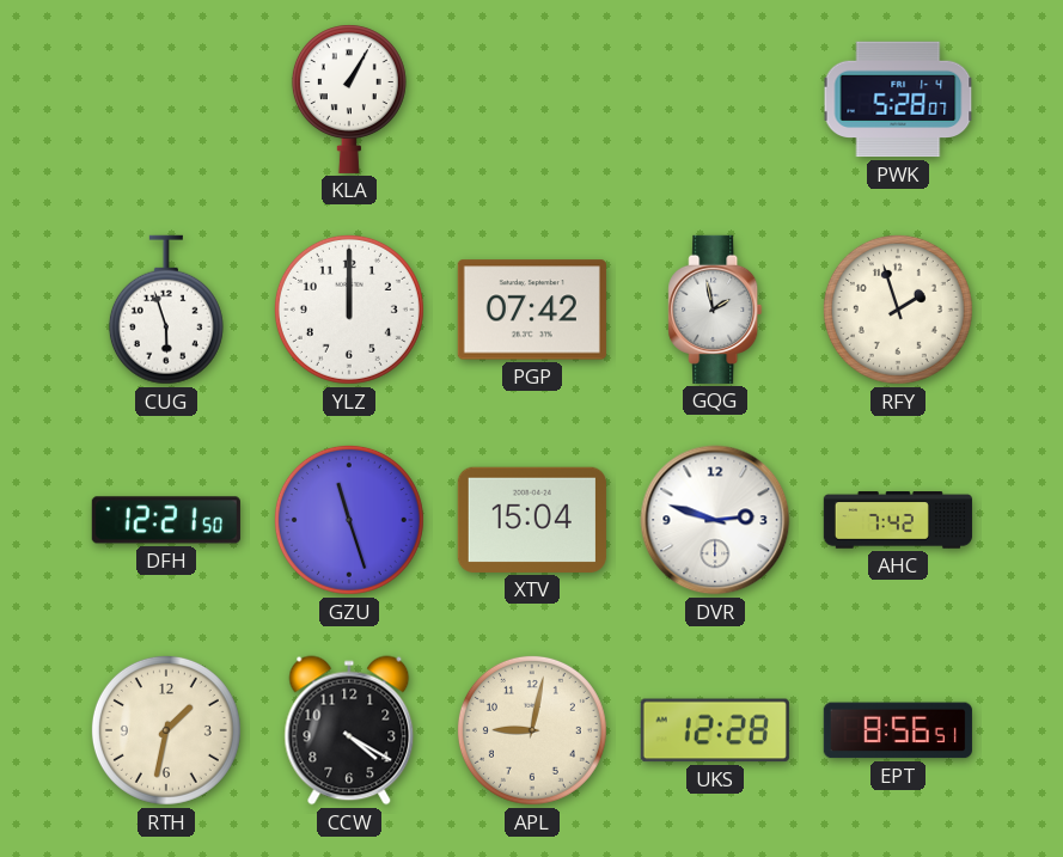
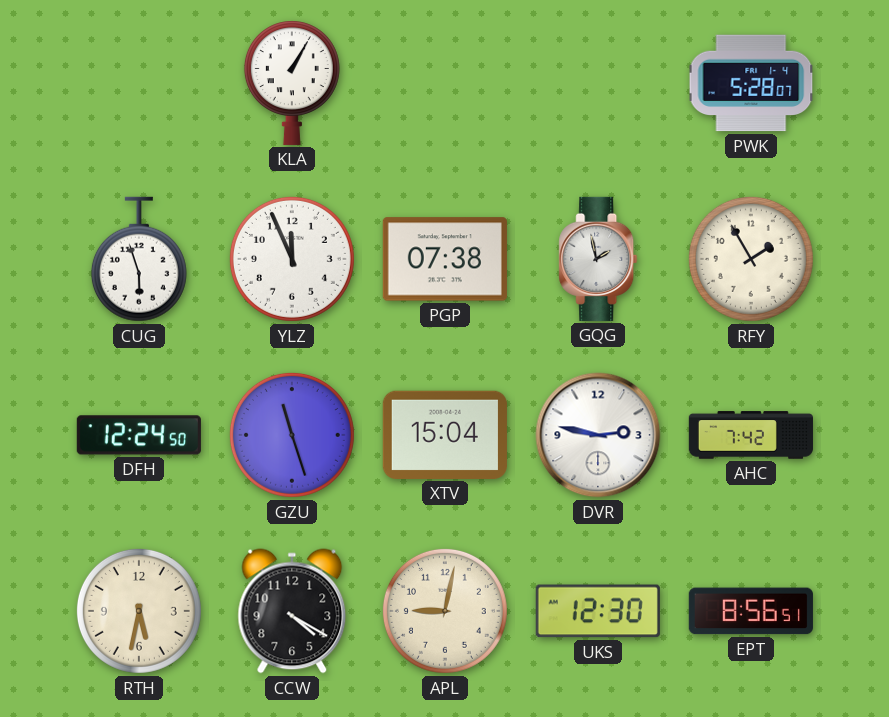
YLZ: 12:00 -> 11:56 (292, 259)
PGP: 07:42 -> 07:38 (445, 259)
RFY: 1:57 -> 1:55 (751, 259)
DFH: 12:21 -> 12:24 (139, 435)
DVR: 2:48 -> 2:47 (598, 435)
RTH: 1:32 -> 5:32 (139, 611)
UKS: 12:28 -> 12:30 (598, 611)
